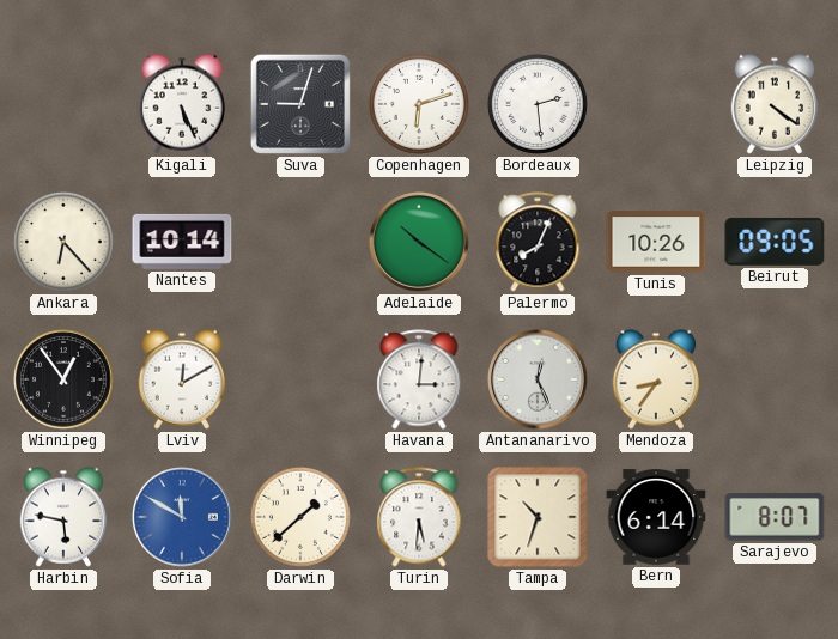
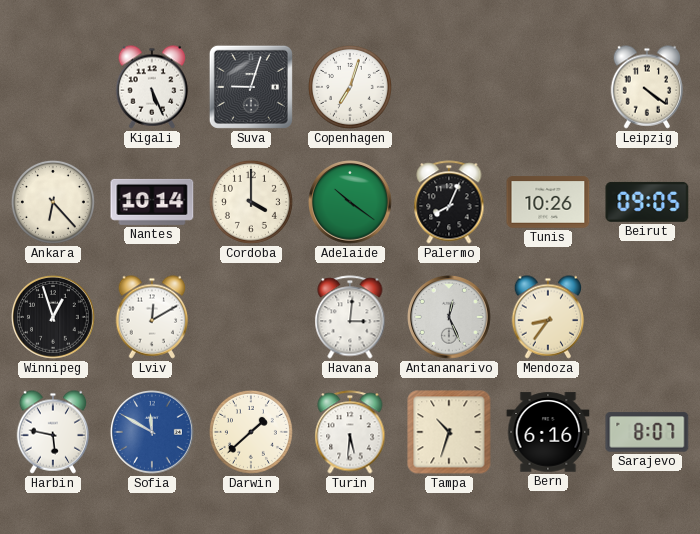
Copenhagen: 6:12 -> 7:03 (350, 87)
Bordeaux: 2:29 -> none (538, 104)
Cordoba: none -> 4:00 (251, 202)
Winnipeg: 12:54 -> 12:57 (54, 318)
Bern: 6:14 -> 6:16 (548, 432)
